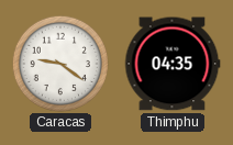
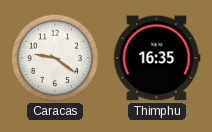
Thimphu: 04:35 -> 16:35 (157, 58)
